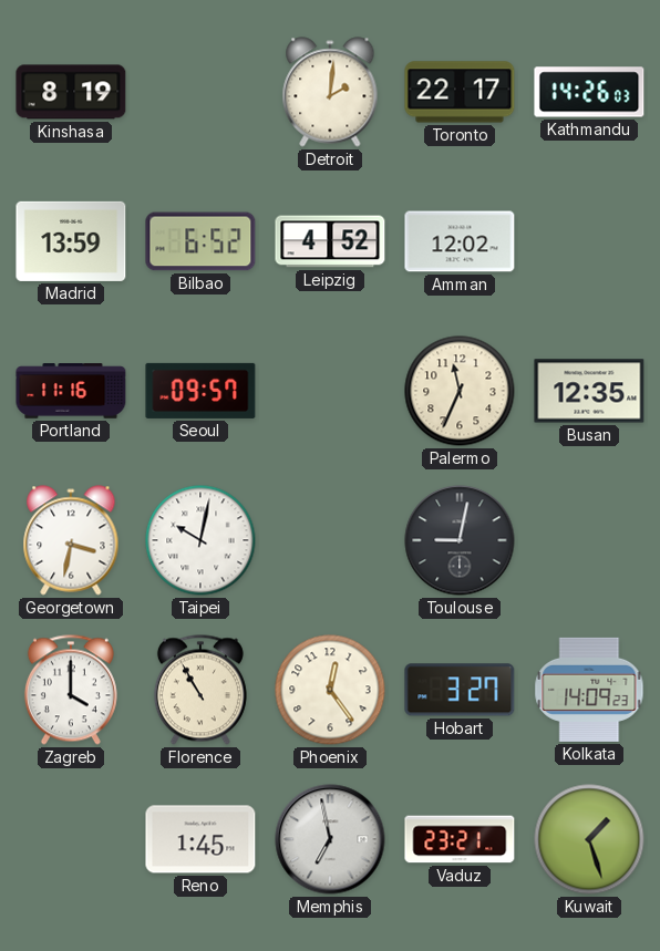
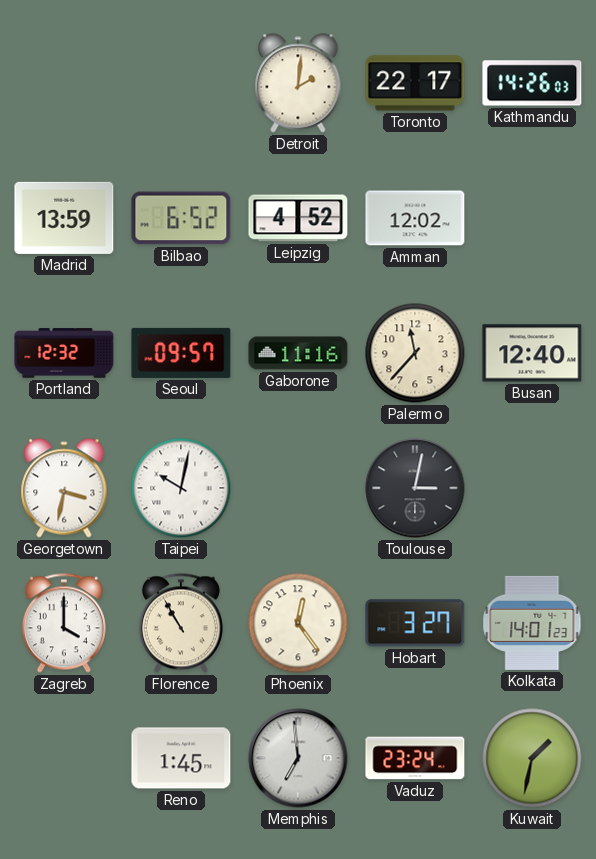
Kinshasa: 8:19 -> none (71, 92)
Portland: 11:16 -> 12:32 (64, 353)
Gaborone: none -> 11:16 (298, 353)
Palermo: 11:34 -> 11:37 (415, 353)
Busan: 12:35 -> 12:40 (532, 353)
Toulouse: 9:02 -> 3:02 (415, 488)
Kolkata: 14:09 -> 14:01 (532, 623)
Memphis: 6:58 -> 6:59 (298, 758)
Vaduz: 23:21 -> 23:24 (415, 758)
Kuwait: 1:27 -> 1:32 (532, 758)
